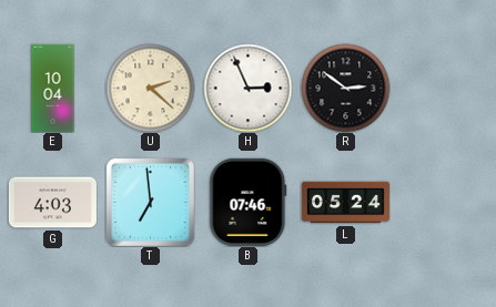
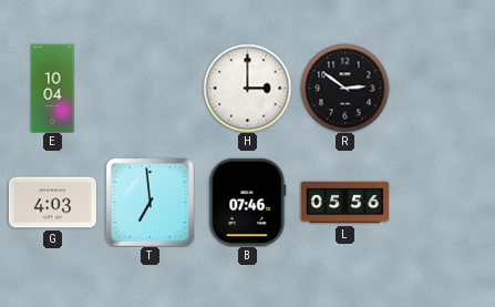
U: 2:22 -> none (150, 88)
H: 2:56 -> 3:00 (247, 88)
L: 05:24 -> 05:56 (344, 203)
